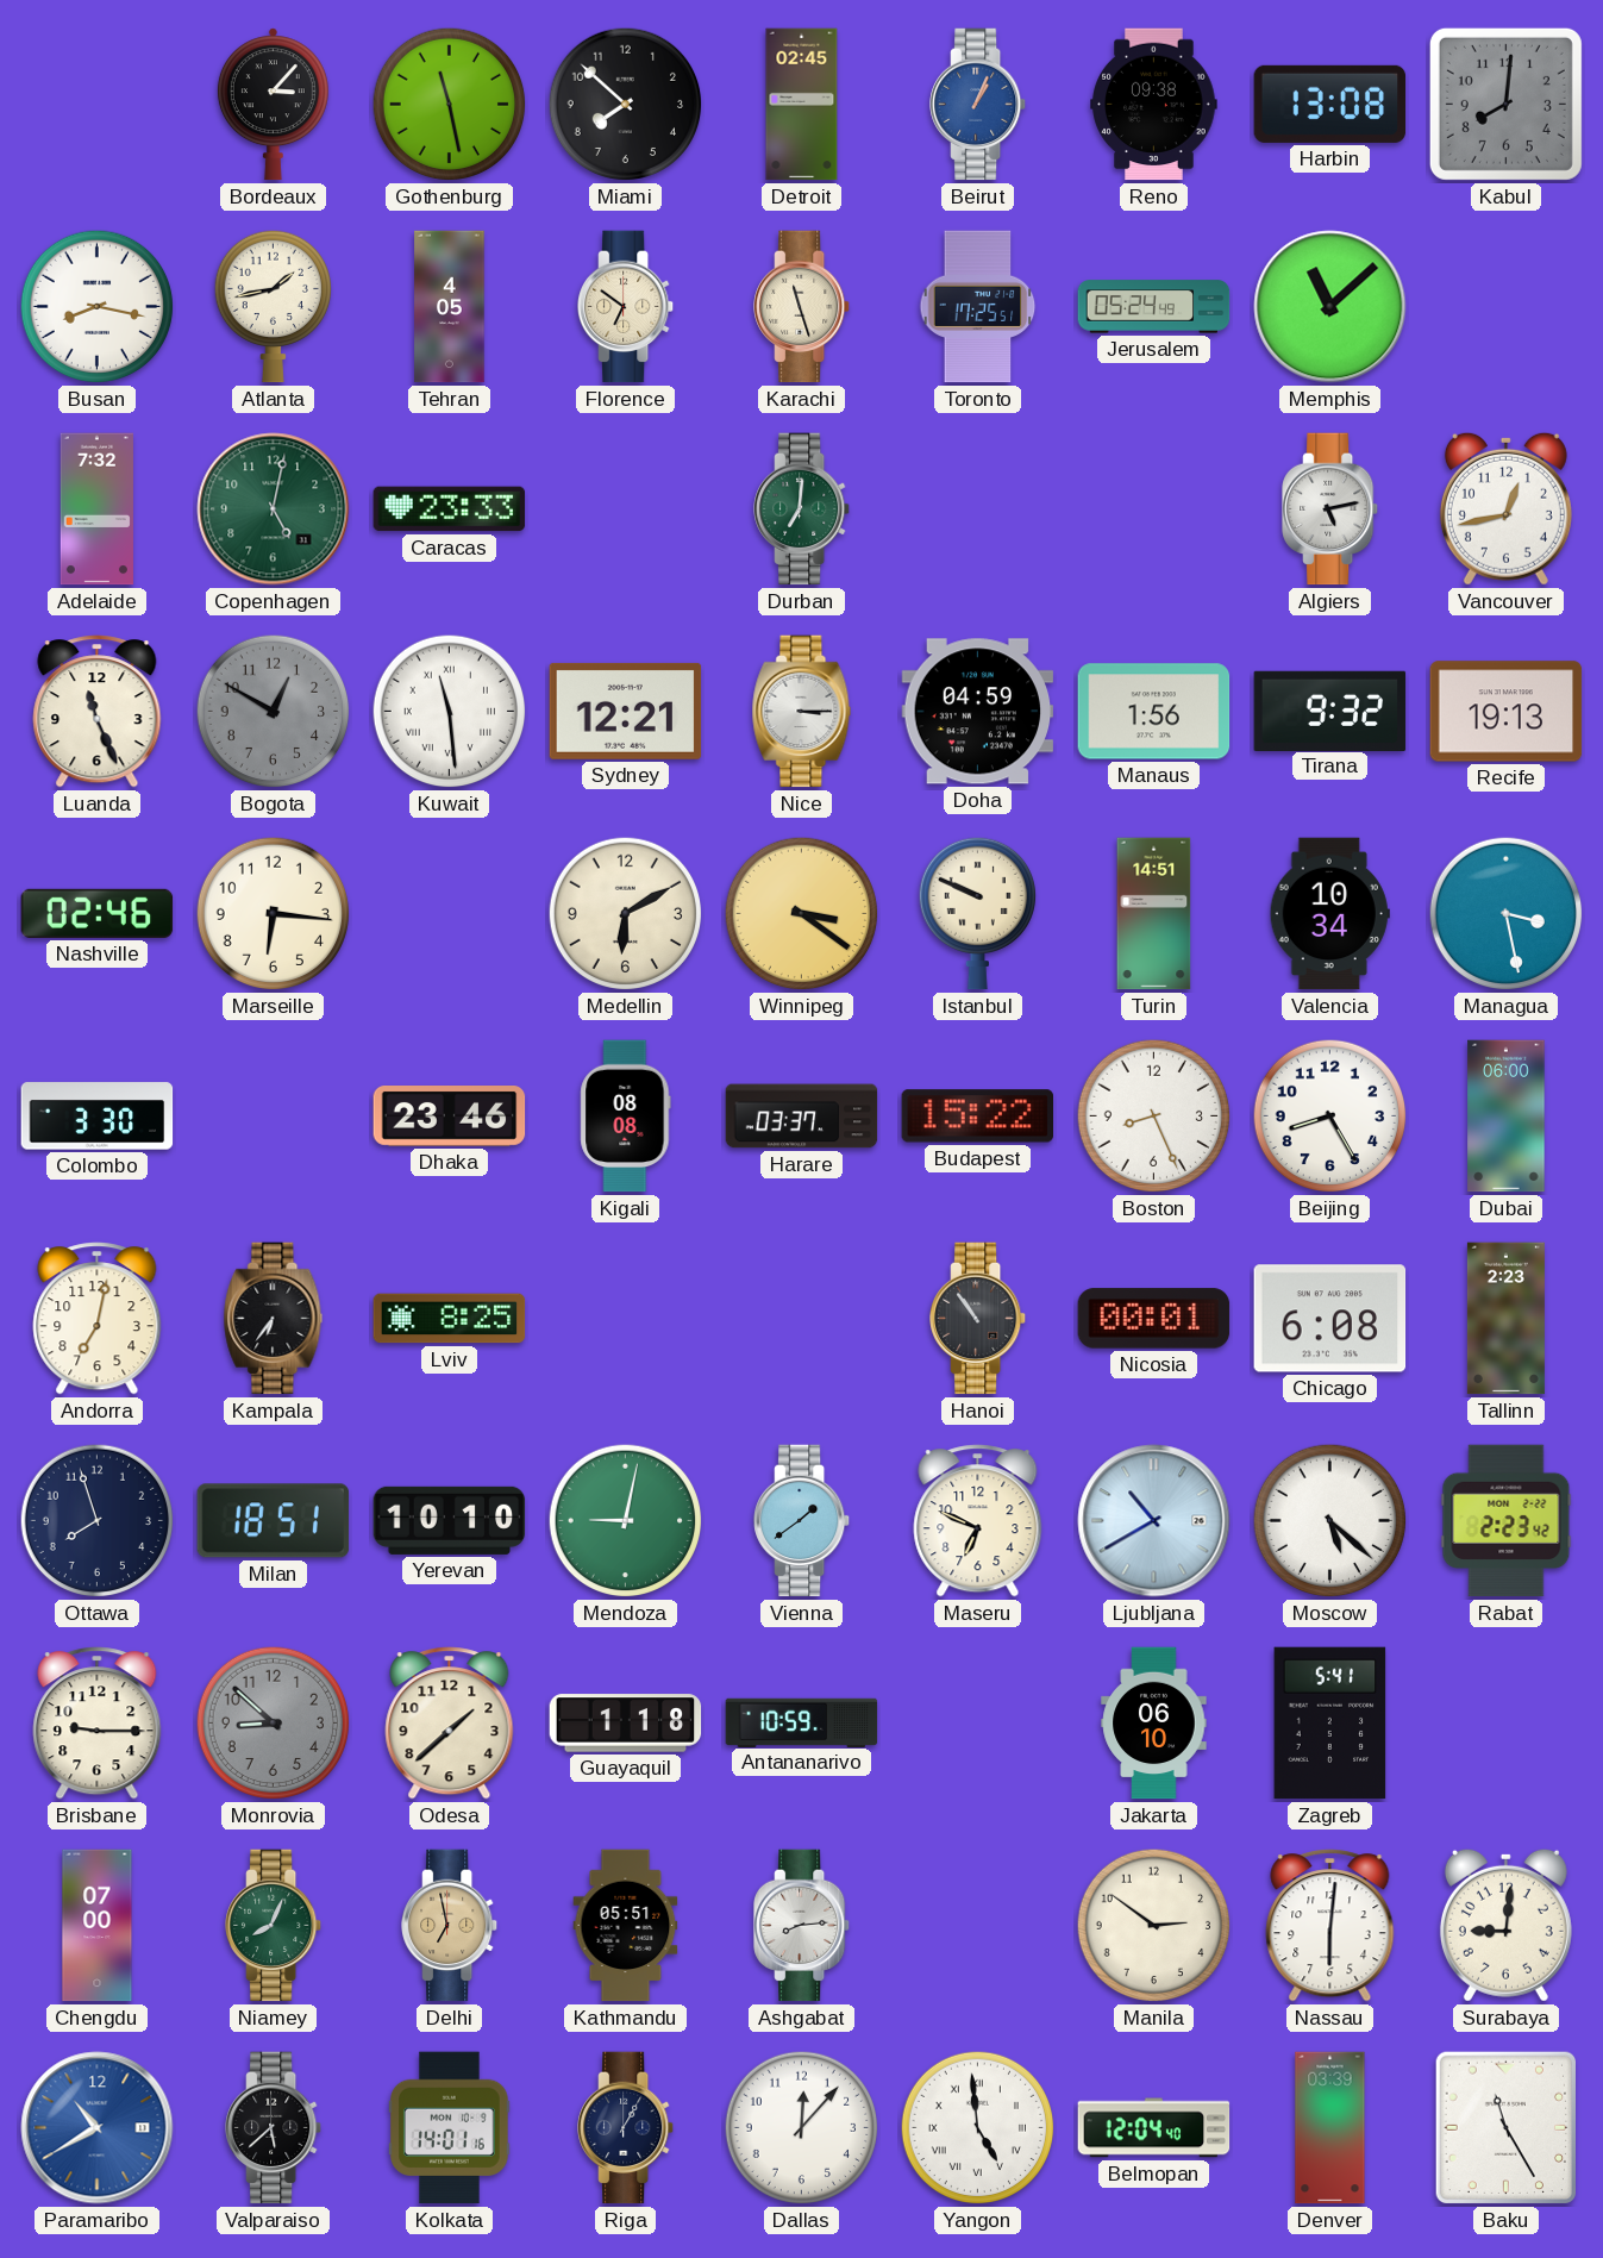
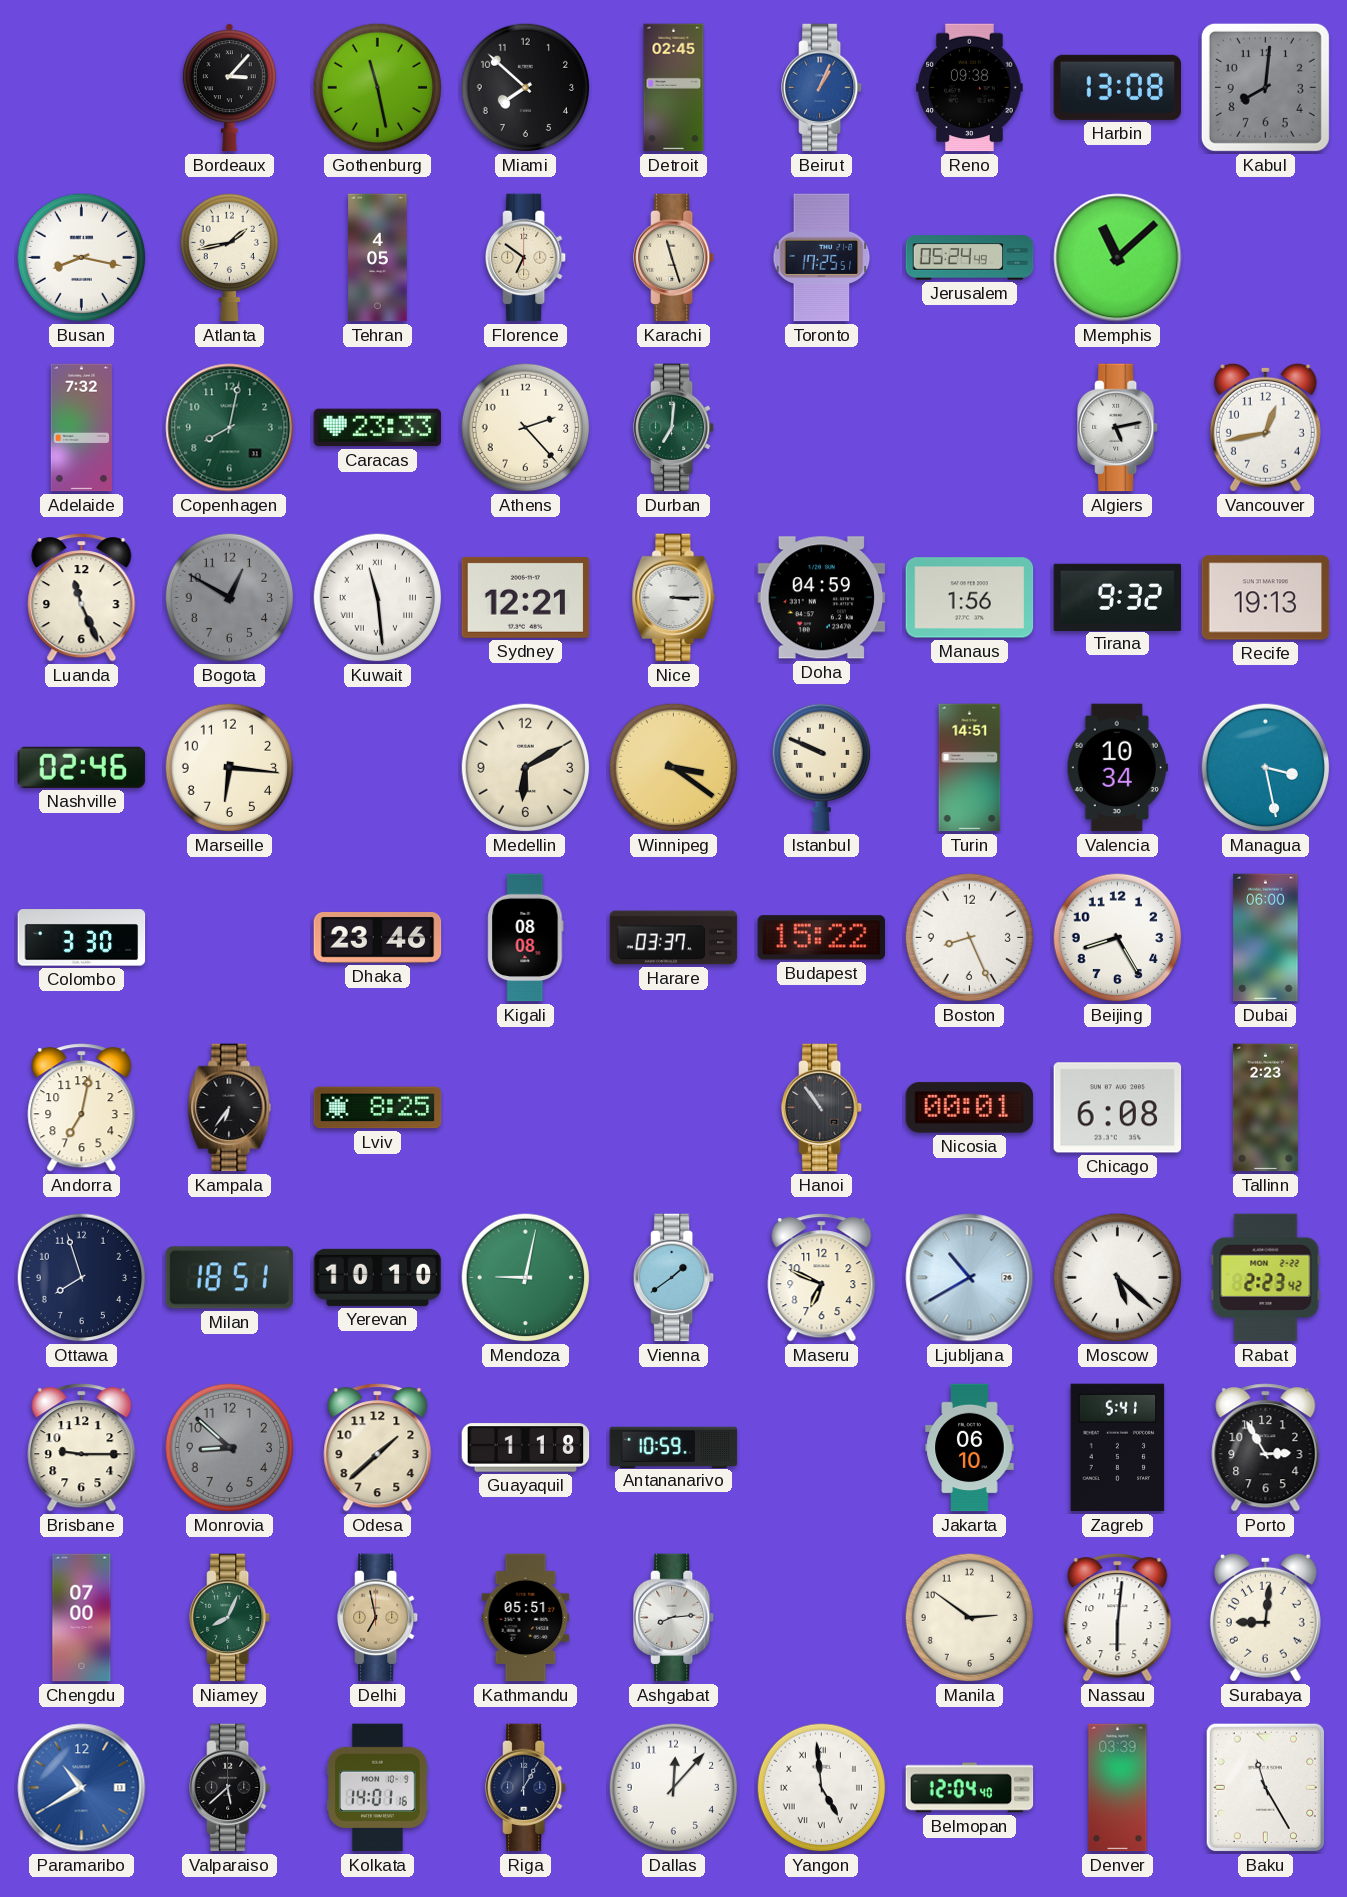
Copenhagen: 5:02 -> 8:02 (230, 428)
Athens: none -> 2:23 (526, 428)
Porto: none -> 2:55 (1266, 1448)
